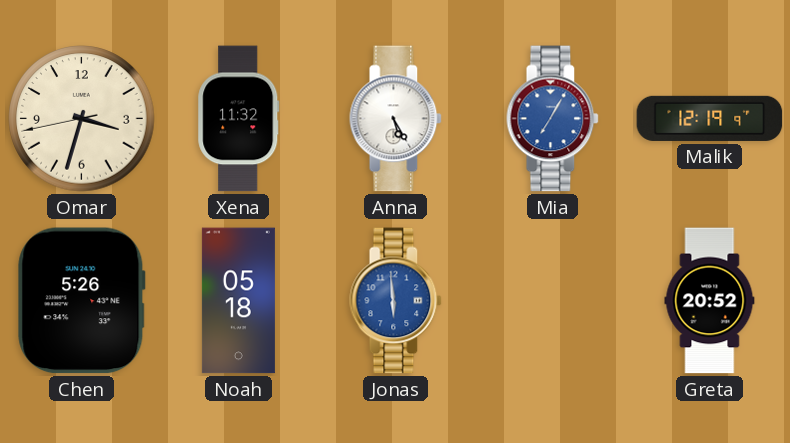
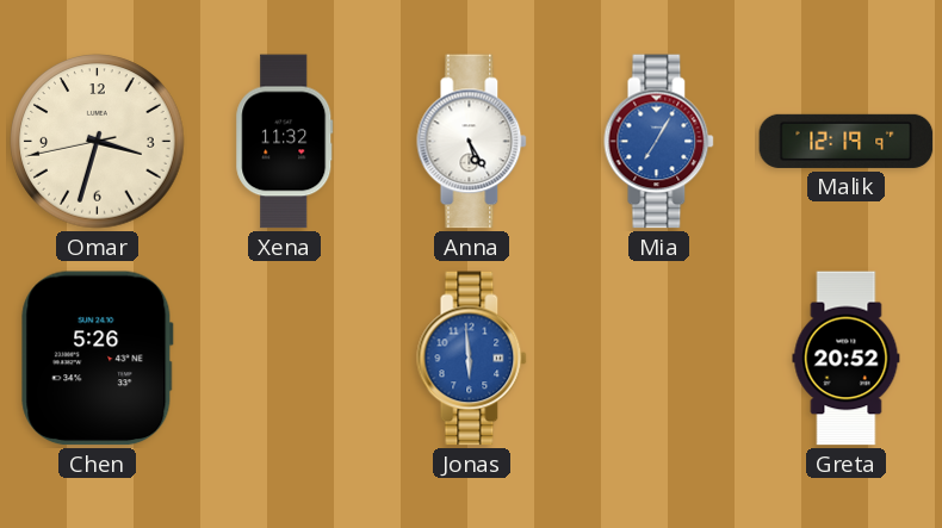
Noah: 05:18 -> none (238, 301)
